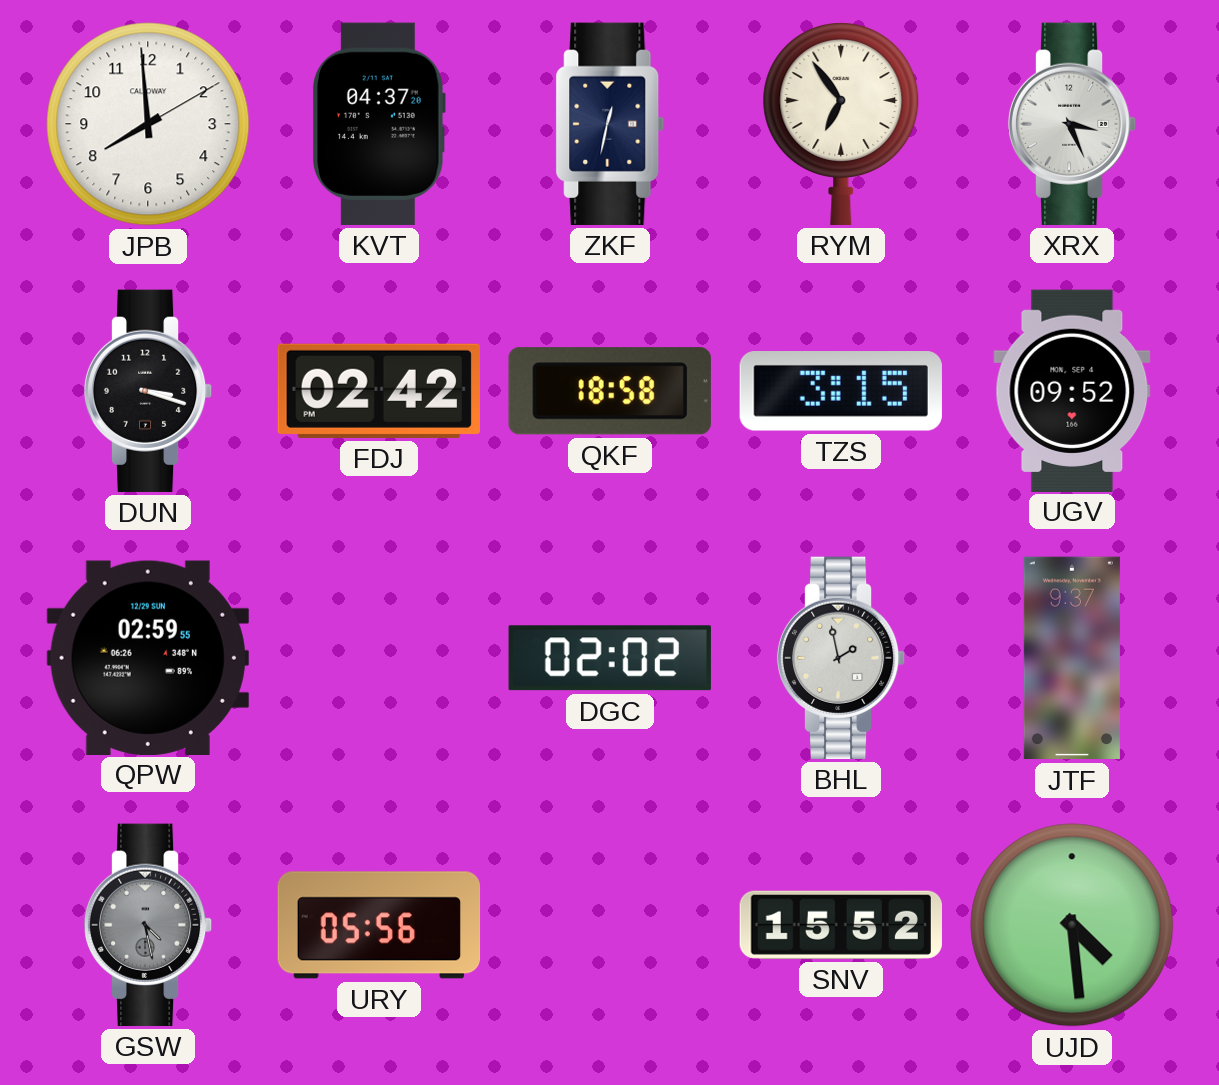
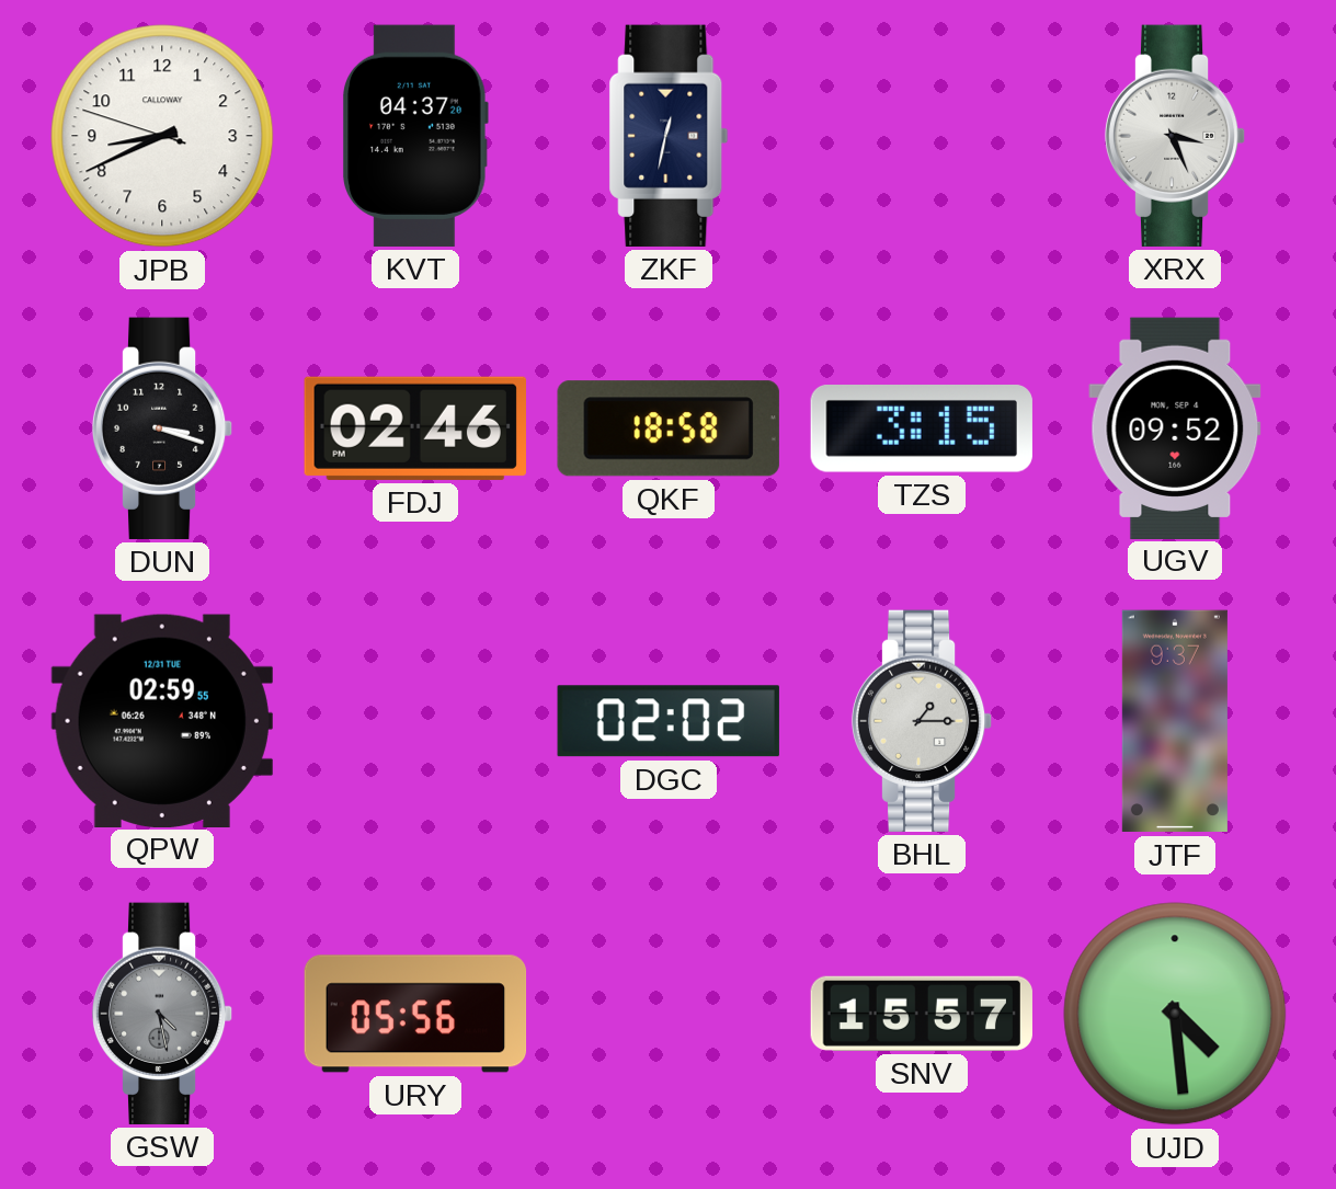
JPB: 7:59 -> 8:40 (162, 136)
RYM: 6:54 -> none (841, 124)
FDJ: 02:42 -> 02:46 (415, 428)
QPW date: 12/29 SUN -> 12/31 TUE (162, 720)
BHL: 1:58 -> 1:15 (922, 721)
SNV: 15:52 -> 15:57 (922, 1014)
